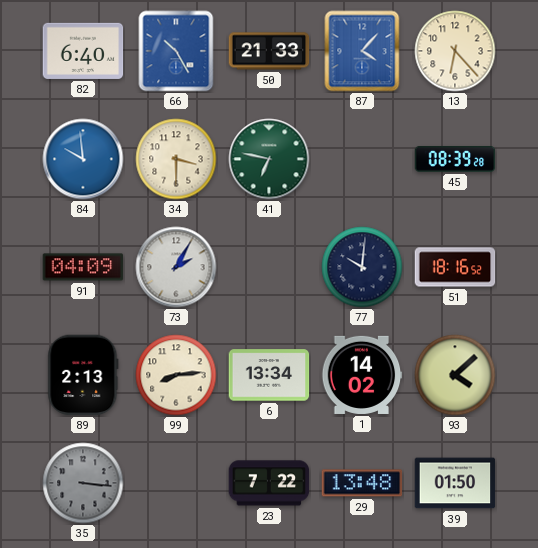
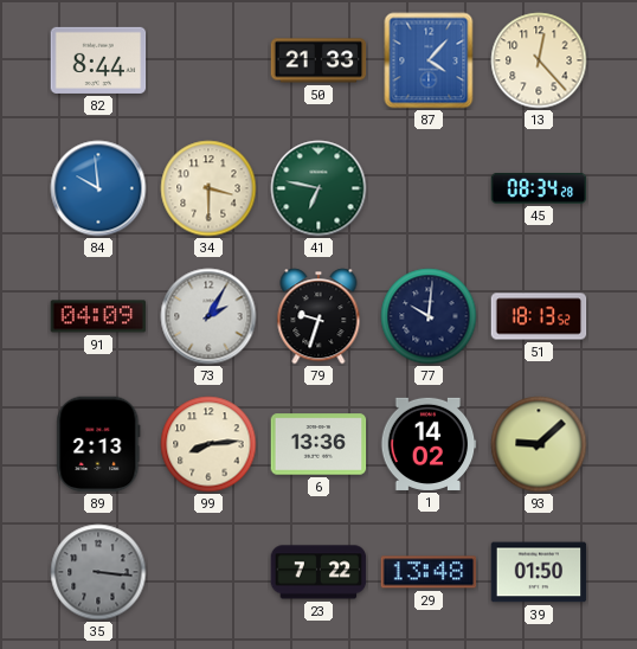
82: 6:40 -> 8:44 (98, 60)
66: 10:25 -> none (176, 51)
13: 6:23 -> 12:23 (539, 60)
45: 08:39 -> 08:34 (539, 189)
79: none -> 9:33 (318, 316)
51: 18:16 -> 18:13 (539, 316)
6: 13:34 -> 13:36 (318, 444)
93: 4:08 -> 9:08 (539, 444)
